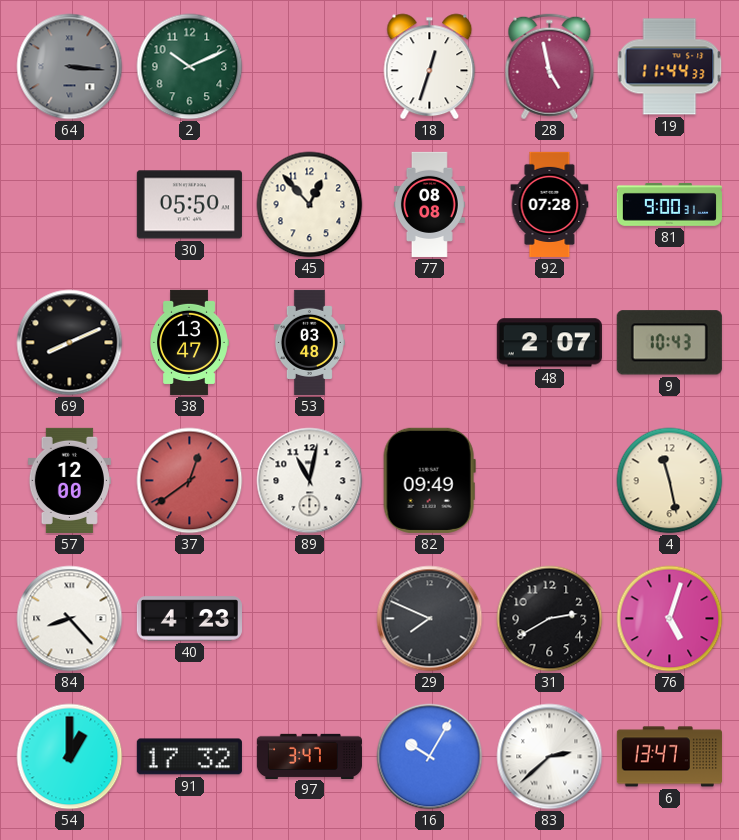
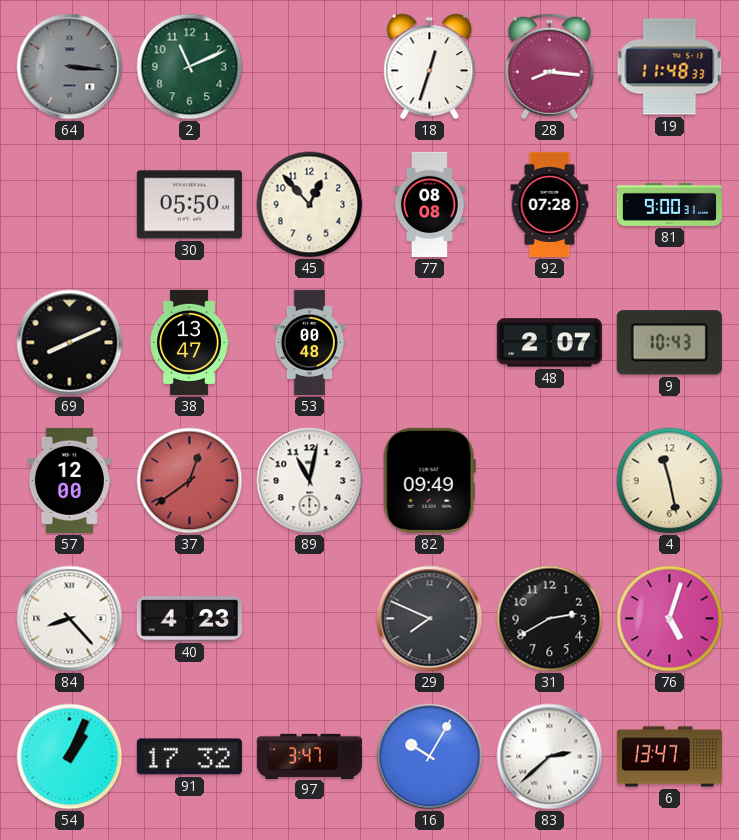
2: 10:11 -> 11:11 (190, 67)
28: 4:58 -> 8:16 (550, 67)
19: 11:44 -> 11:48 (670, 67)
53: 03:48 -> 00:48 (309, 342)
54: 1:00 -> 1:04 (70, 757)
